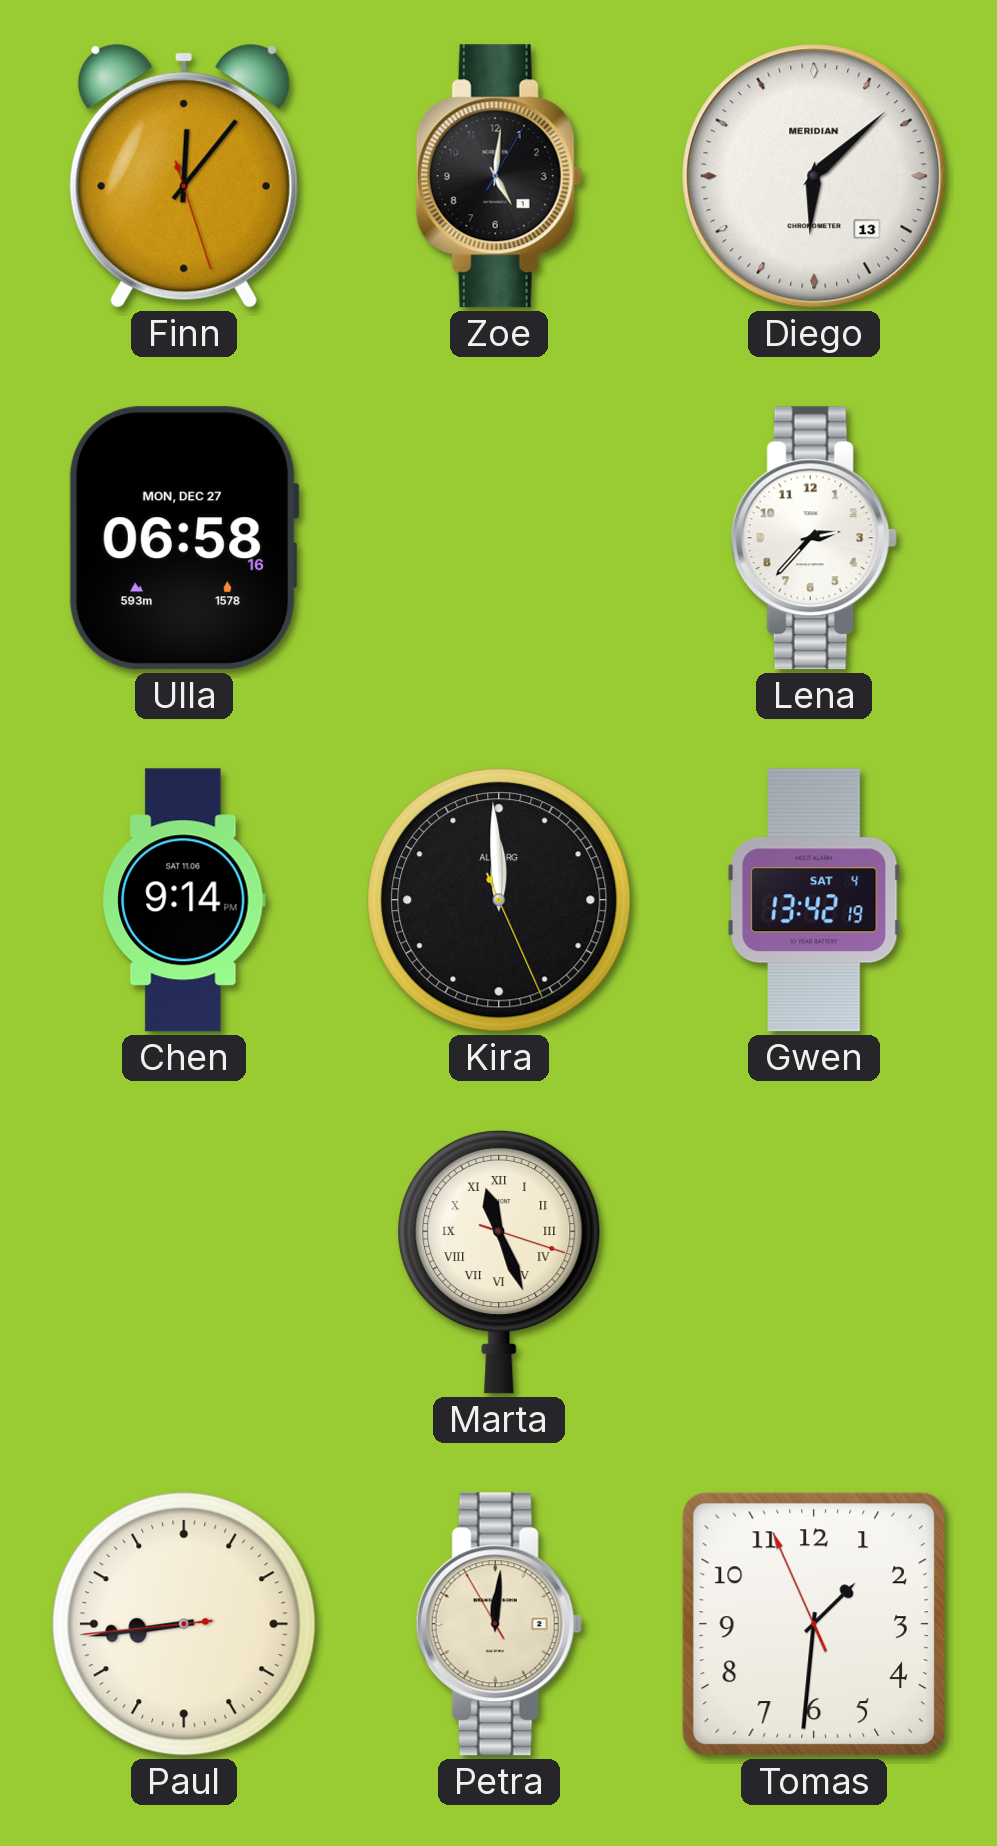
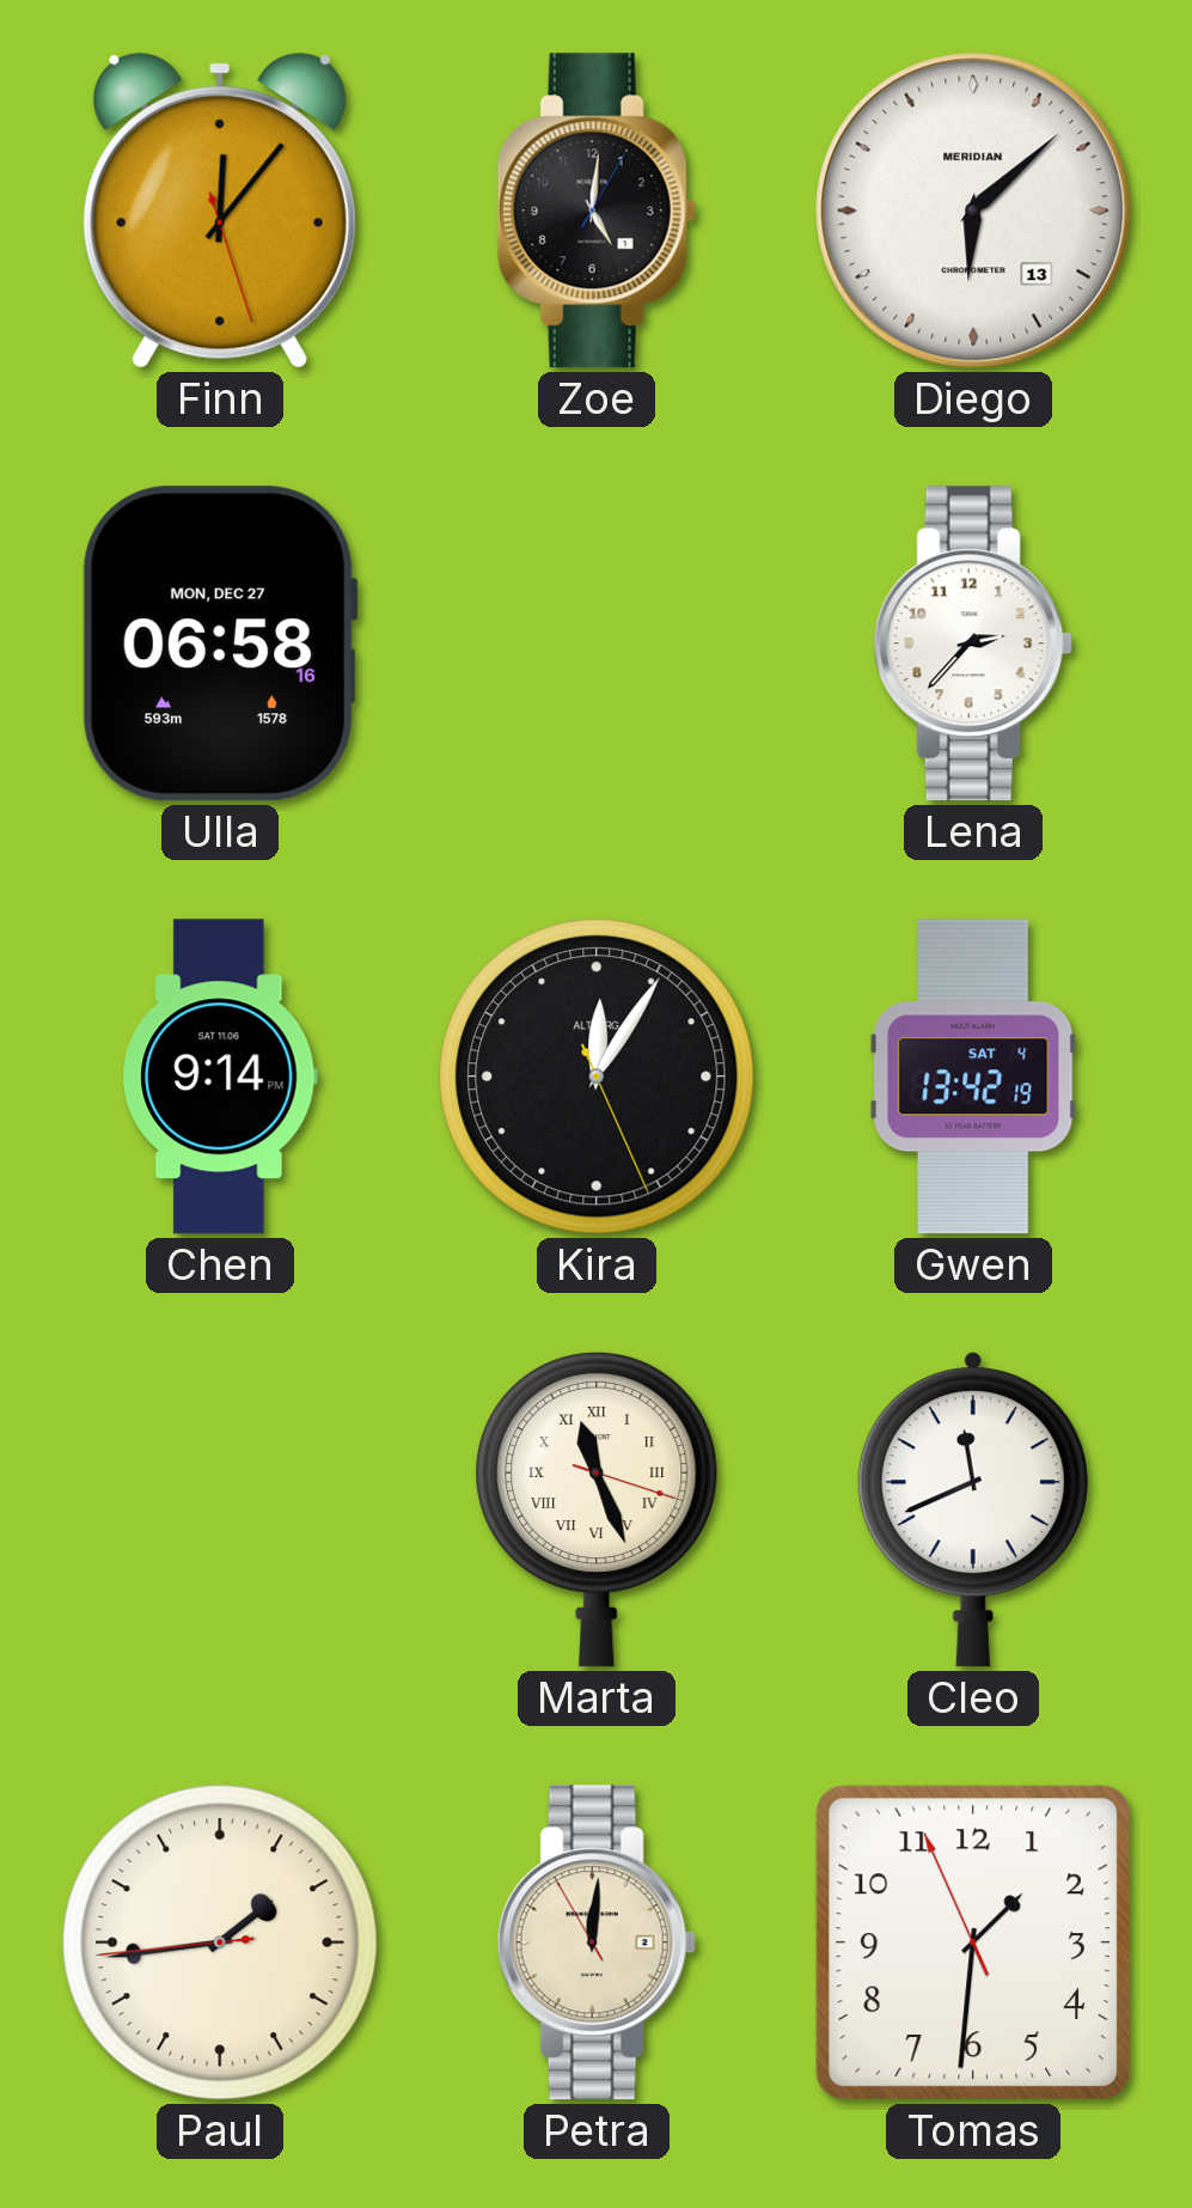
Kira: 11:59 -> 12:05 (597, 1076)
Cleo: none -> 11:41 (973, 1509)
Paul: 8:43 -> 1:43 (220, 1942)
